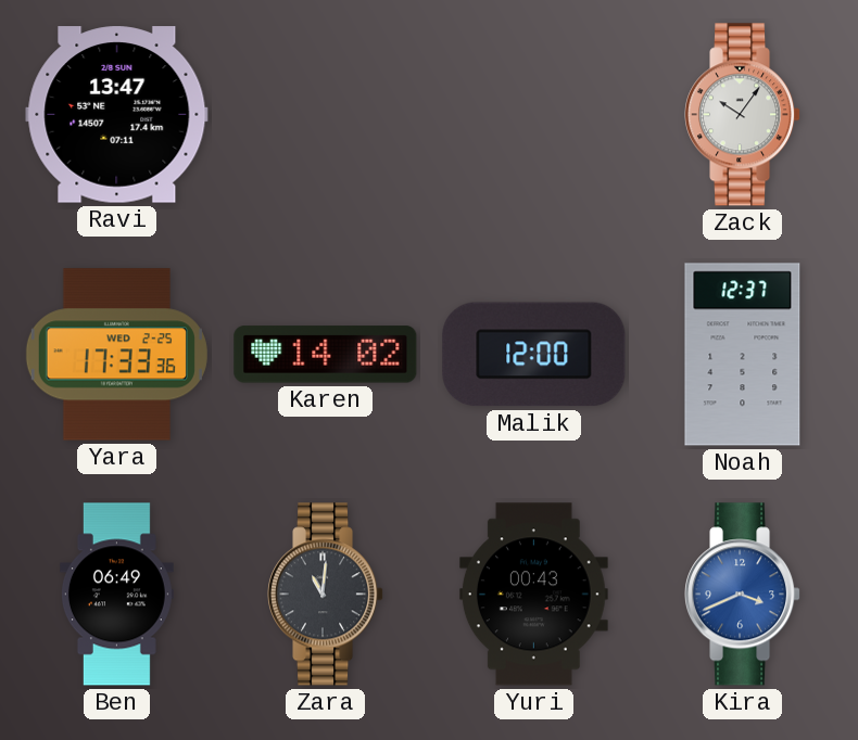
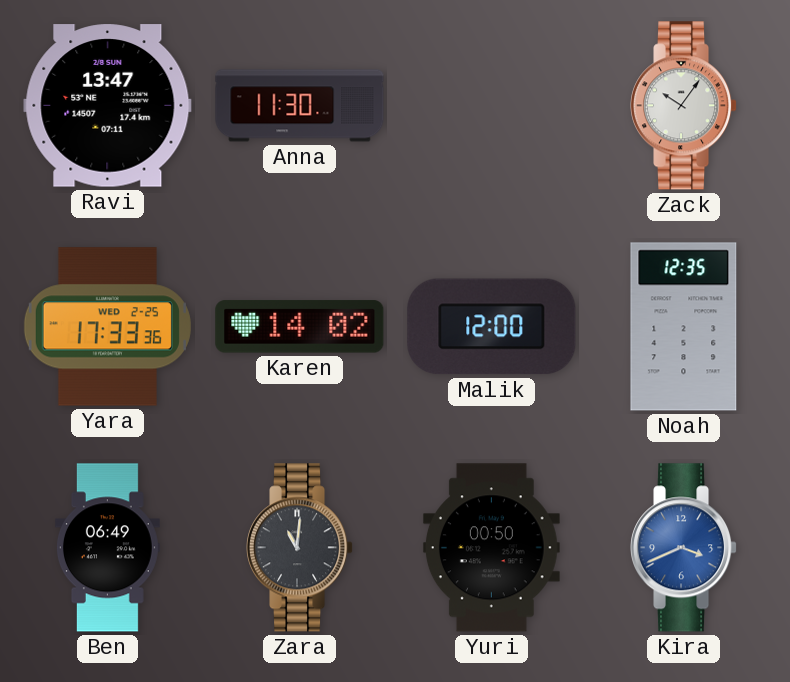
Anna: none -> 11:30 (300, 106)
Noah: 12:37 -> 12:35 (684, 327)
Yuri: 00:43 -> 00:50 (491, 548)
